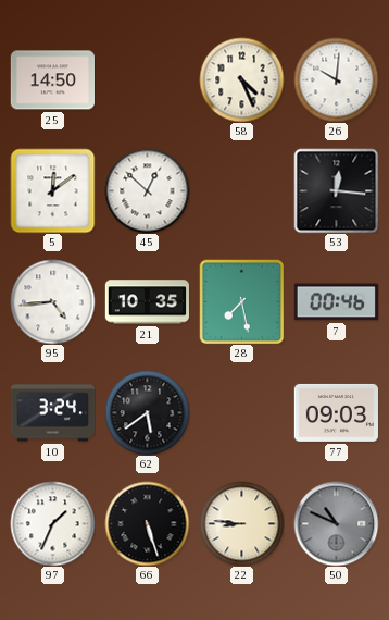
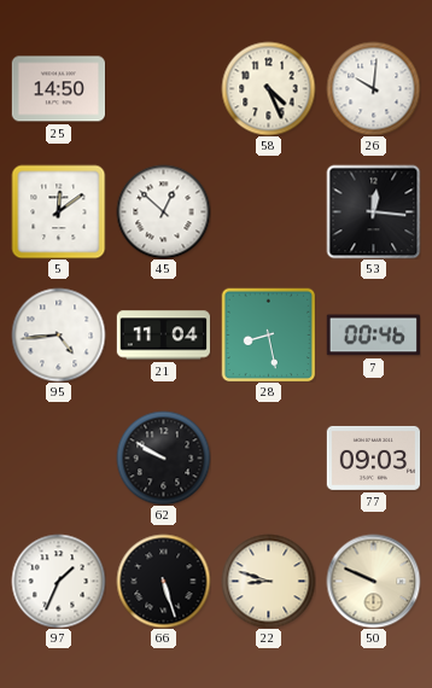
21: 10:35 -> 11:04 (163, 336)
28: 7:28 -> 8:28 (268, 334)
10: 3:24 -> none (52, 413)
62: 5:39 -> 9:50 (163, 457)
22: 8:46 -> 8:48 (268, 581)
50: 10:49 -> 9:49 (373, 581)
50 dial: grey -> cream (373, 581)
